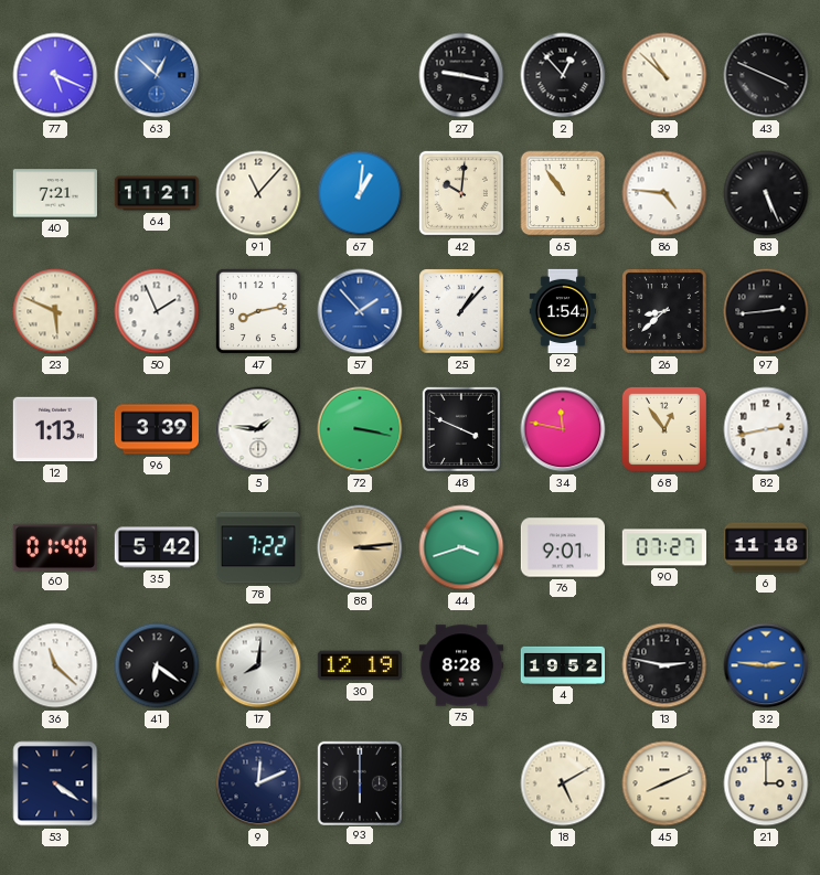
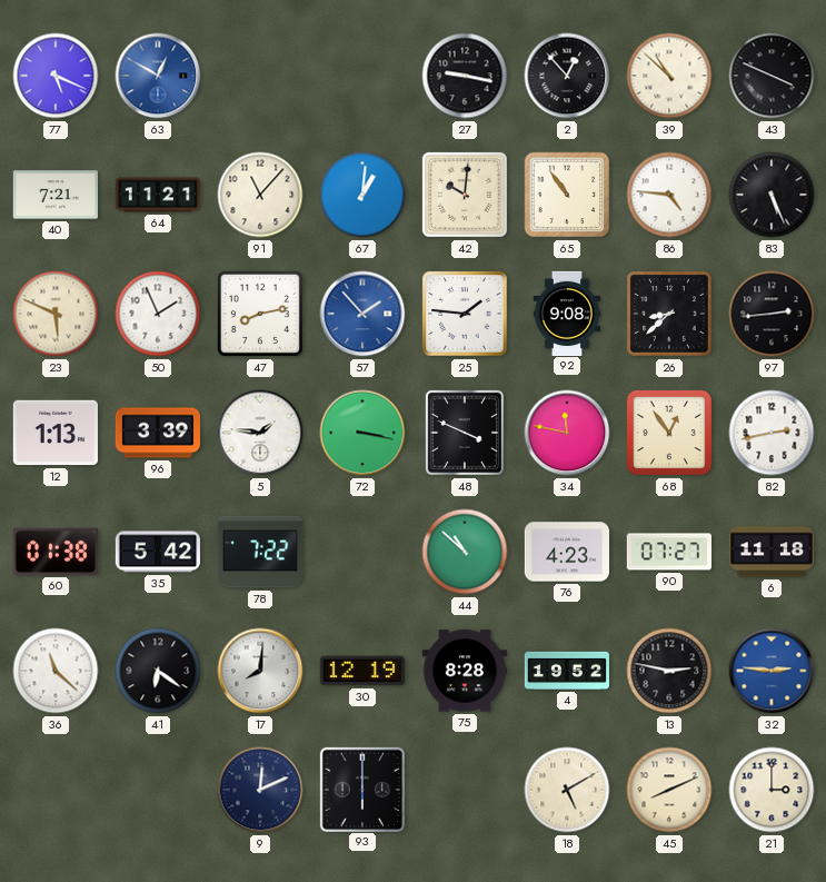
63: 12:52 -> 12:50 (158, 76)
25: 1:07 -> 1:46 (465, 314)
92: 1:54 -> 9:08 (567, 313)
60: 01:40 -> 01:38 (56, 552)
88: 3:14 -> none (360, 547)
44: 3:42 -> 10:52 (465, 552)
76: 9:01 -> 4:23 (566, 552)
53: 4:21 -> none (55, 783)
